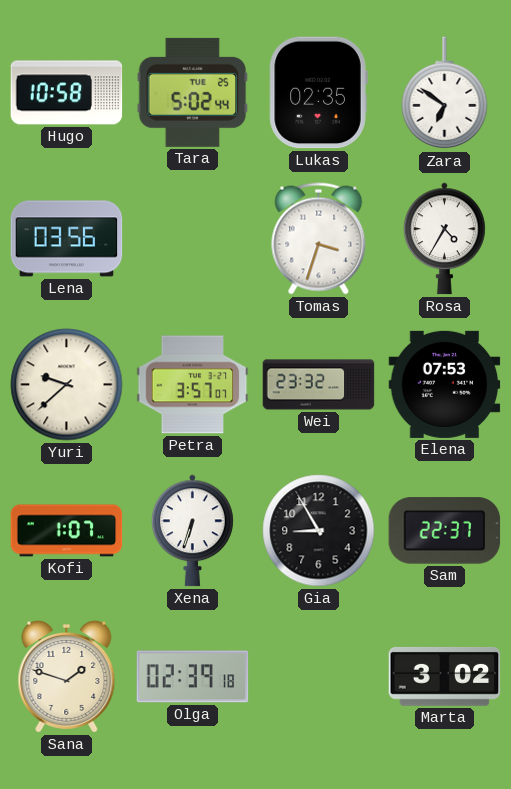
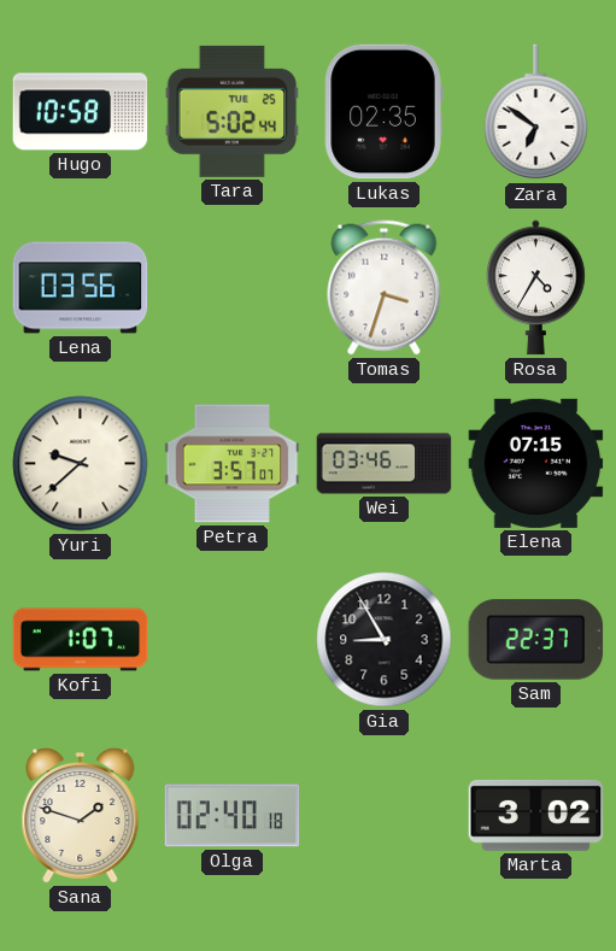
Wei: 23:32 -> 03:46 (385, 464)
Elena: 07:53 -> 07:15 (536, 463)
Xena: 6:33 -> none (192, 531)
Olga: 02:39 -> 02:40 (233, 816)
